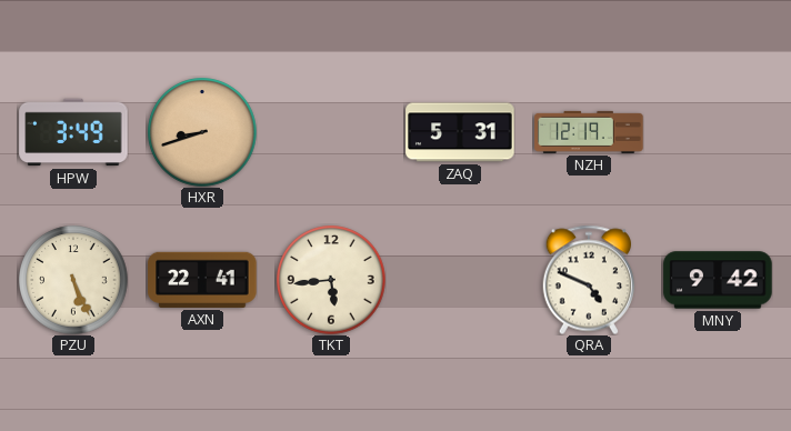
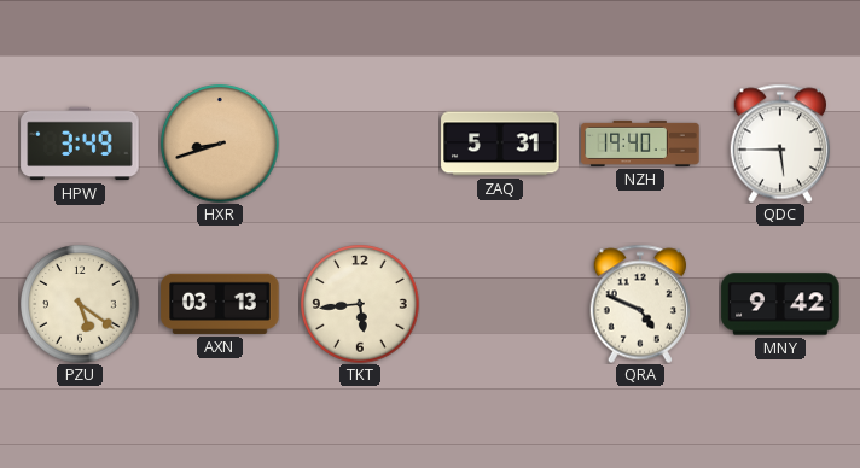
NZH: 12:19 -> 19:40 (640, 144)
QDC: none -> 5:45 (779, 144)
PZU: 5:26 -> 5:21 (80, 304)
AXN: 22:41 -> 03:13 (220, 304)
